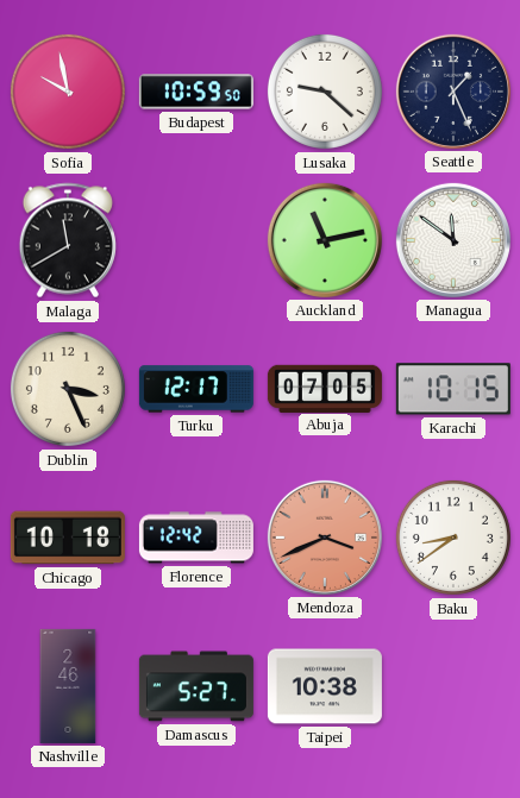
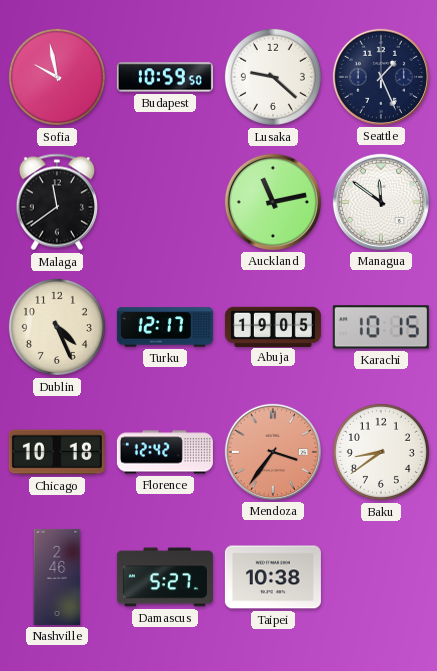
Malaga: 11:40 -> 11:39 (57, 202)
Dublin: 3:26 -> 4:26 (57, 327)
Abuja: 07:05 -> 19:05 (273, 326)
Mendoza: 3:41 -> 3:36 (273, 452)
